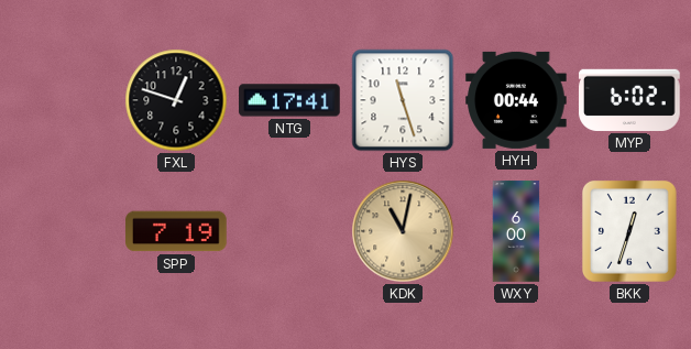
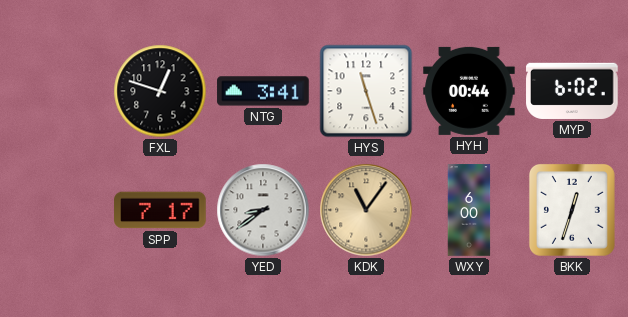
NTG: 17:41 -> 3:41 (263, 91)
SPP: 7:19 -> 7:17 (160, 210)
YED: none -> 8:39 (263, 210)
KDK: 11:02 -> 11:06 (366, 210)
